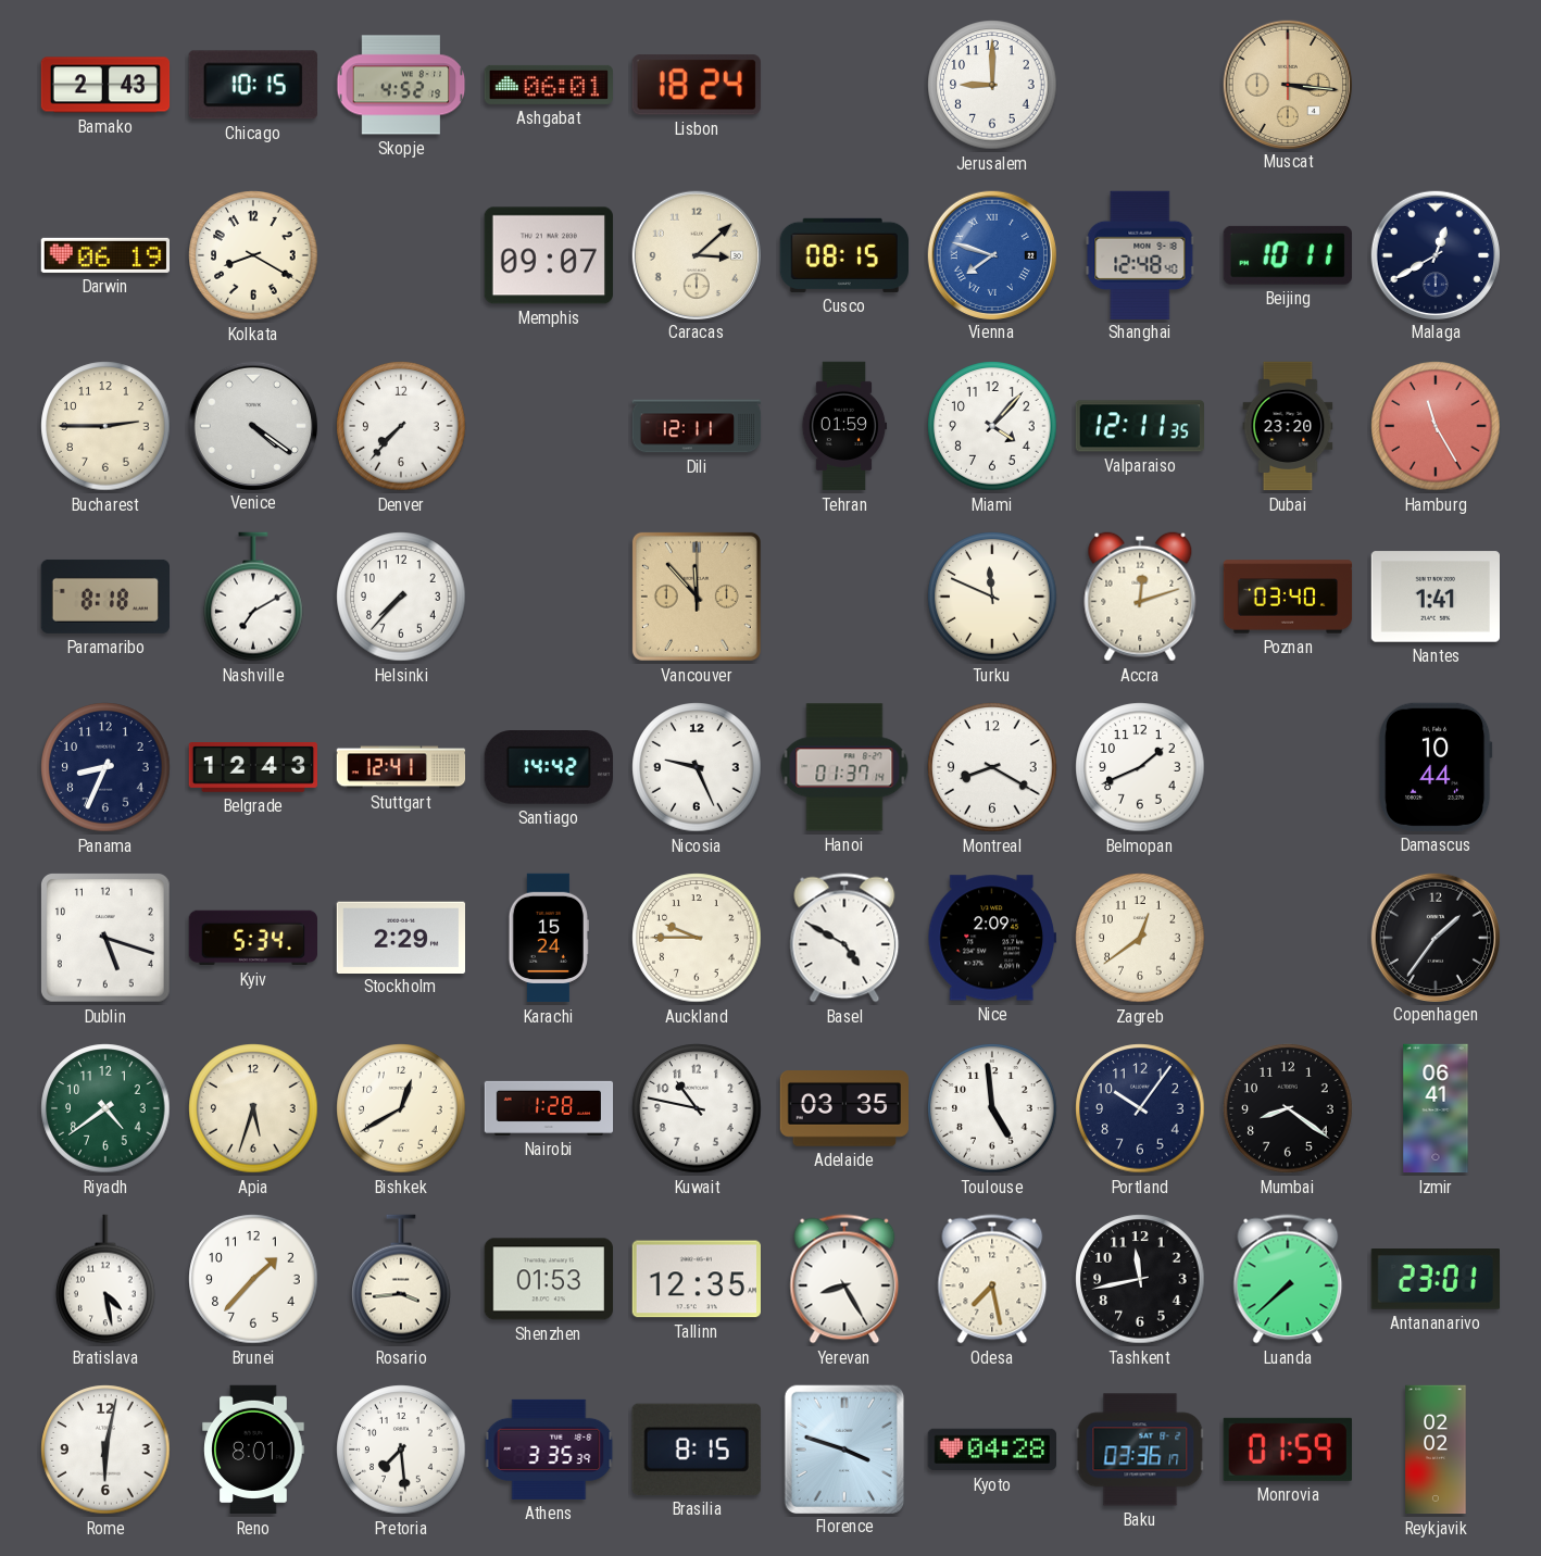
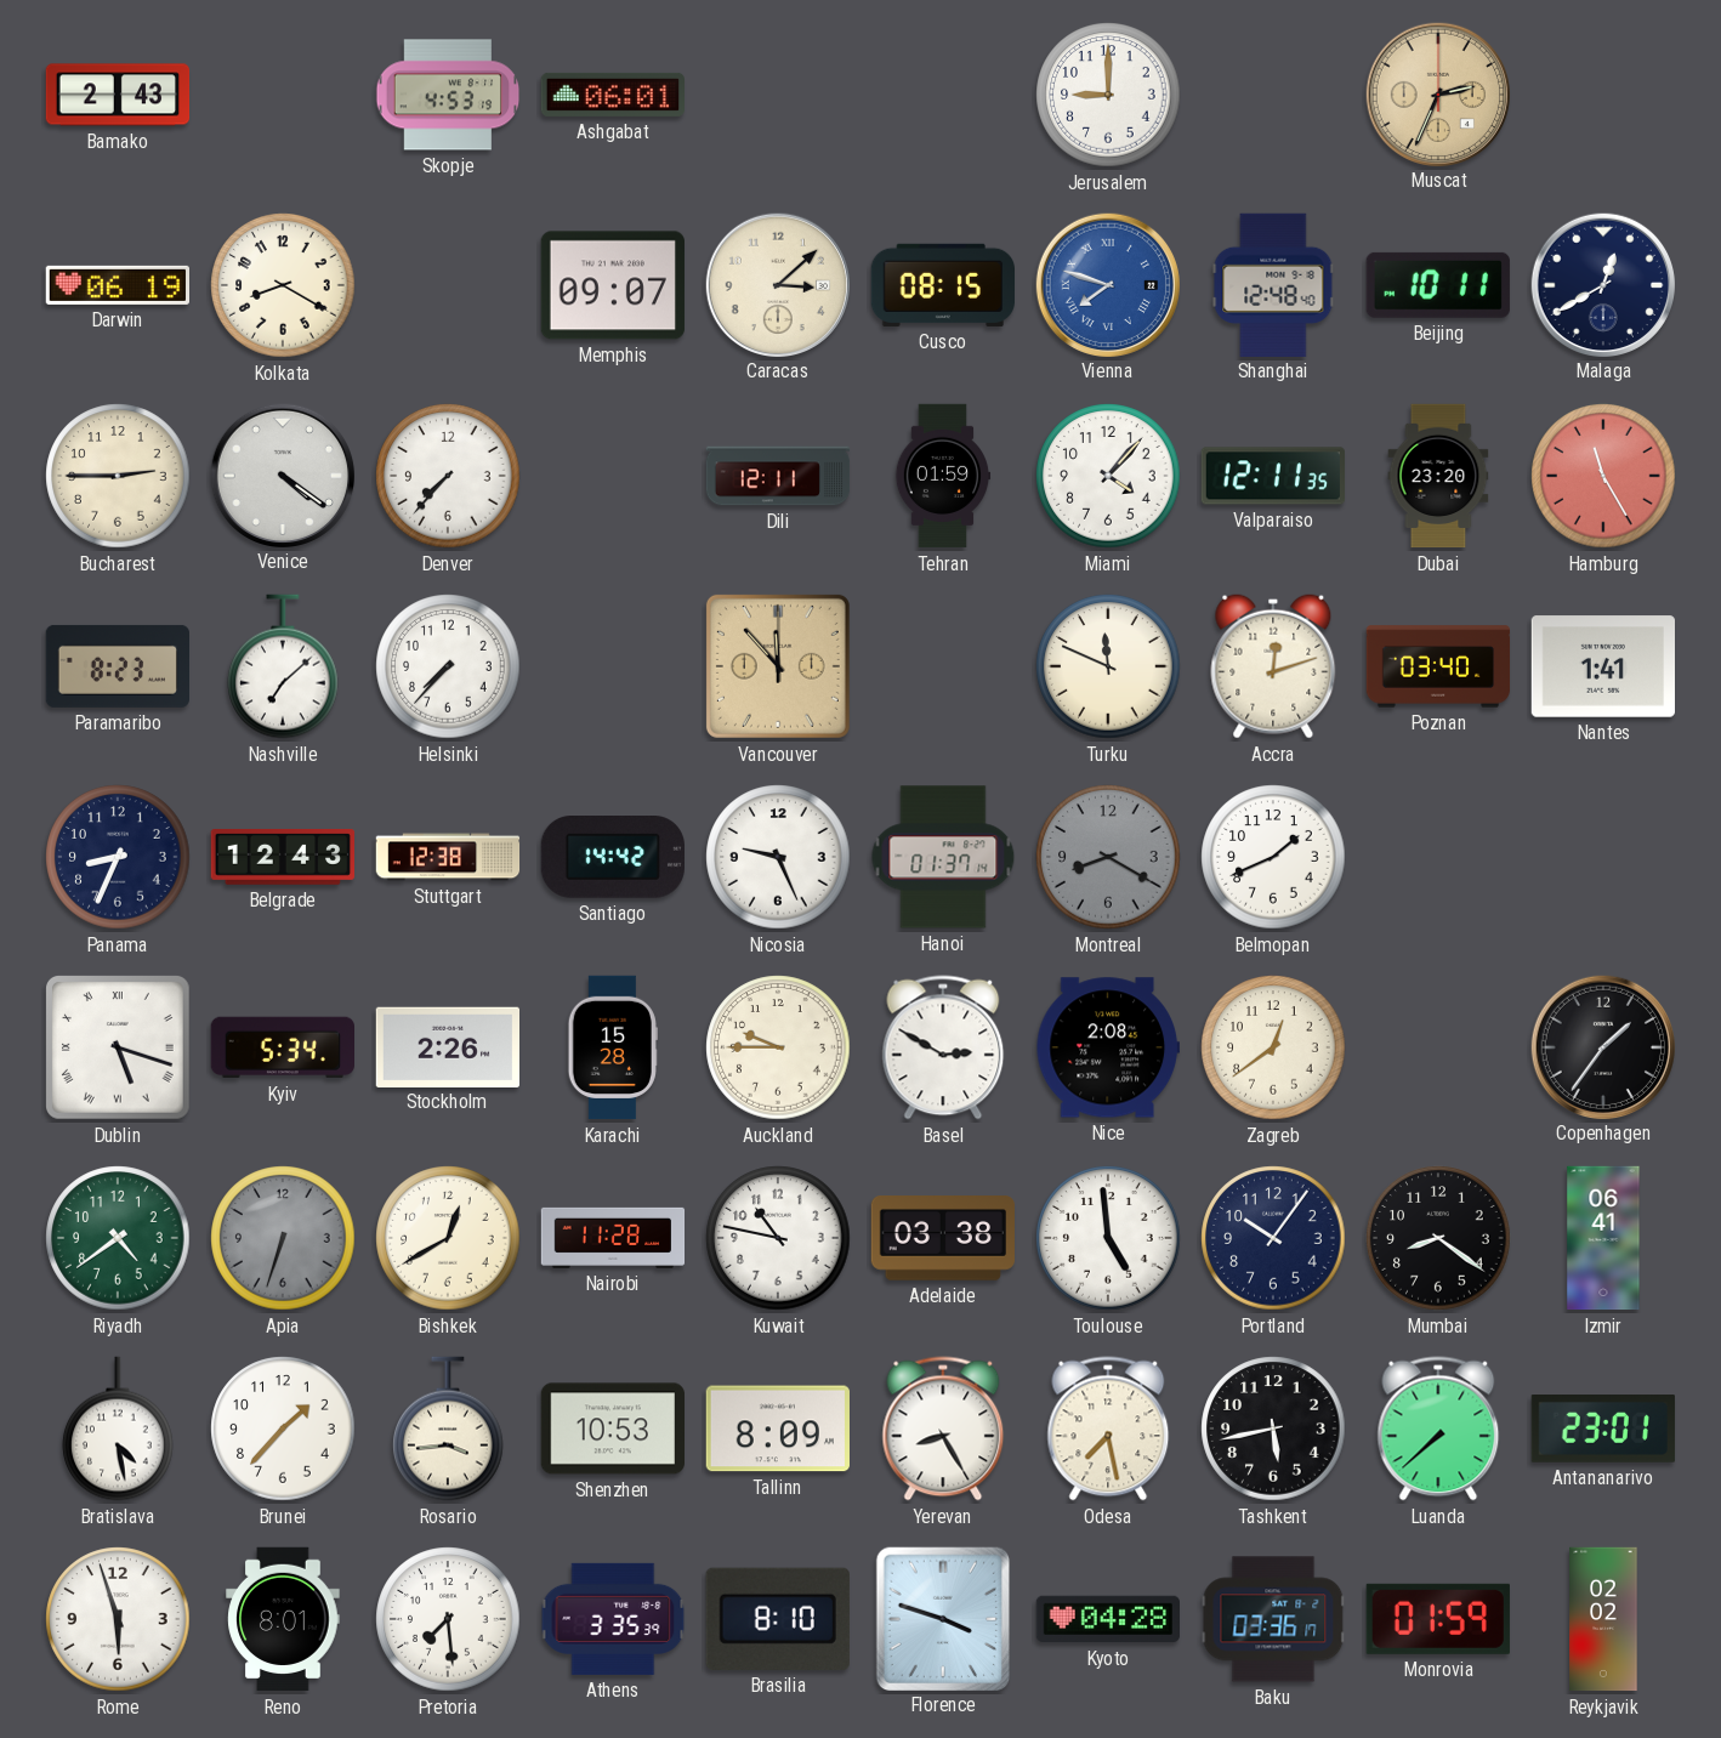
Chicago: 10:15 -> none (253, 85)
Skopje: 4:52 -> 4:53 (448, 95)
Lisbon: 18:24 -> none (697, 85)
Muscat: 3:16 -> 2:34 (1437, 93)
Paramaribo: 8:18 -> 8:23 (117, 666)
Nashville: 7:10 -> 7:08 (283, 666)
Stuttgart: 12:41 -> 12:38 (448, 857)
Montreal dial: white -> grey (1108, 857)
Damascus: 10:44 -> none (1436, 767)
Dublin numerals: Arabic -> Roman (118, 1047)
Stockholm: 2:29 -> 2:26 (447, 1046)
Karachi: 15:24 -> 15:28 (613, 1047)
Basel: 4:50 -> 2:50 (943, 1047)
Nice: 2:09 -> 2:08 (1107, 1047)
Apia: 5:33 -> 6:33 (283, 1238)
Apia dial: cream -> grey (283, 1238)
Nairobi: 1:28 -> 11:28 (613, 1238)
Adelaide: 03:35 -> 03:38 (942, 1239)
Shenzhen: 01:53 -> 10:53 (612, 1429)
Tallinn: 12:35 -> 8:09 (778, 1429)
Tashkent: 11:43 -> 5:43 (1273, 1429)
Rome: 6:02 -> 5:57 (118, 1619)
Brasilia: 8:15 -> 8:10 (778, 1619)
